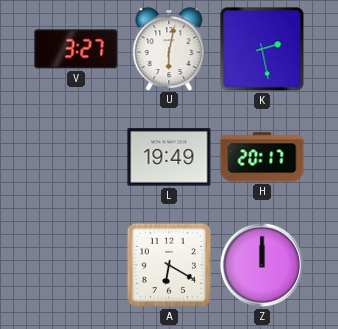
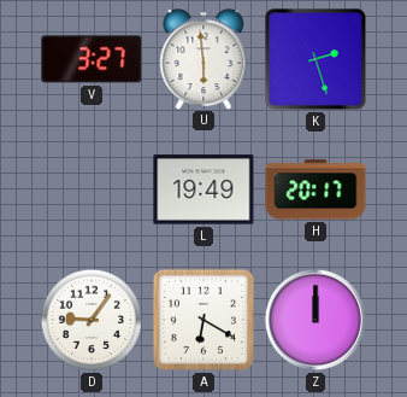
U: 6:02 -> 5:59 (203, 59)
K: 2:28 -> 2:27 (315, 59)
D: none -> 9:06 (92, 320)
